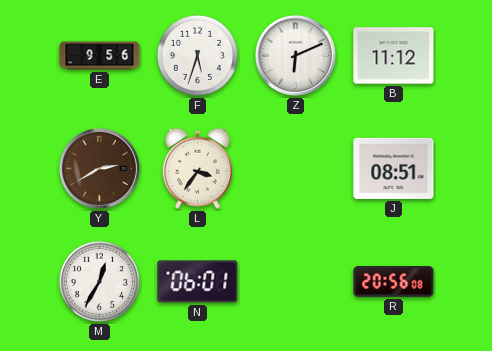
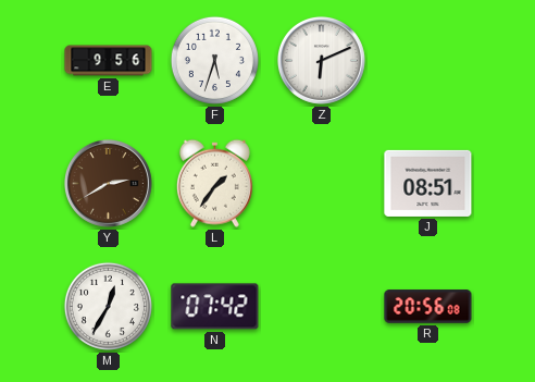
B: 11:12 -> none (394, 56)
L: 3:36 -> 1:36 (214, 183)
N: 06:01 -> 07:42 (215, 307)
